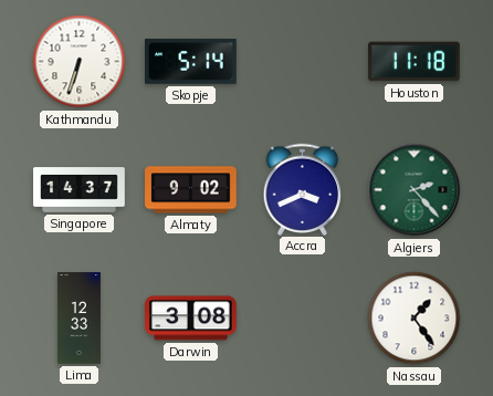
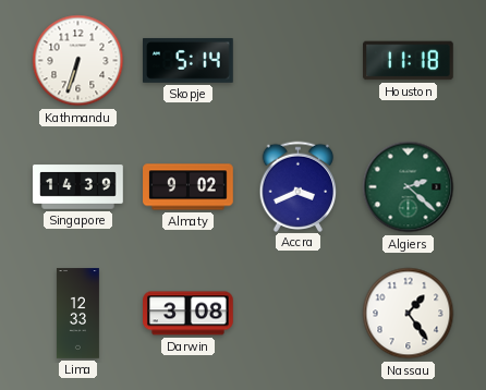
Singapore: 14:37 -> 14:39 (78, 187)
Algiers: 2:23 -> 2:22 (409, 187)
